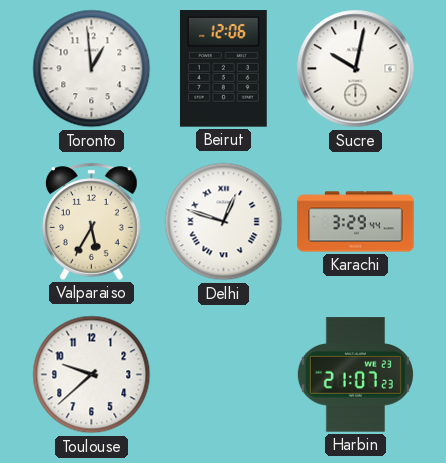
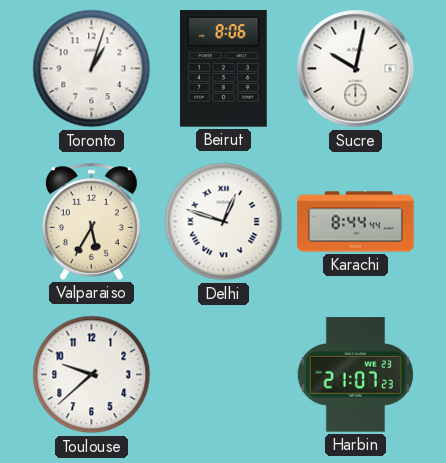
Toronto: 12:59 -> 1:03 (92, 69)
Beirut: 12:06 -> 8:06 (223, 69)
Karachi: 3:29 -> 8:44 (356, 222)
